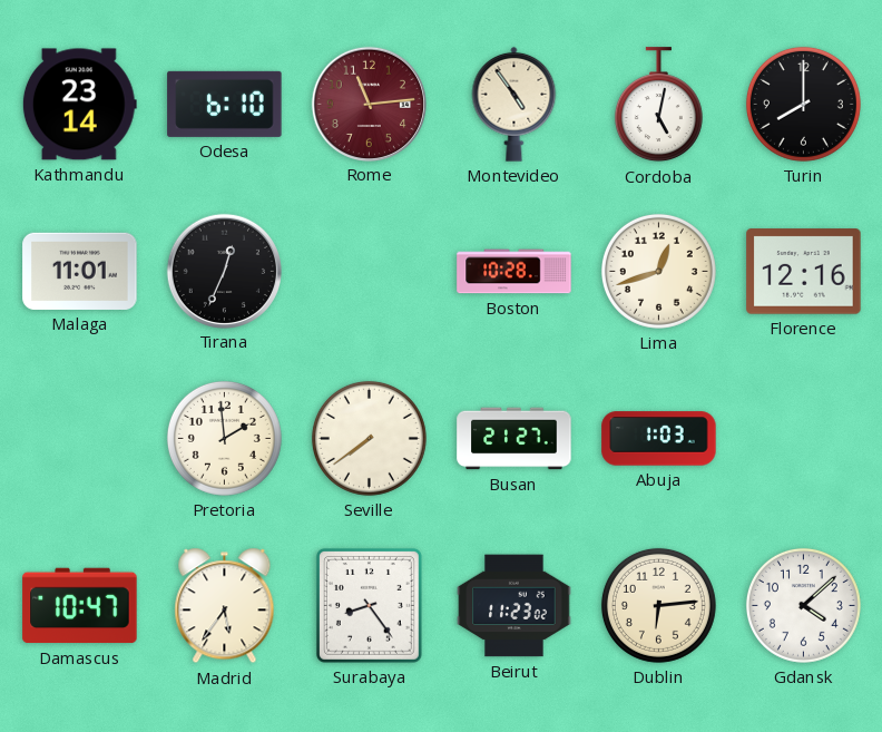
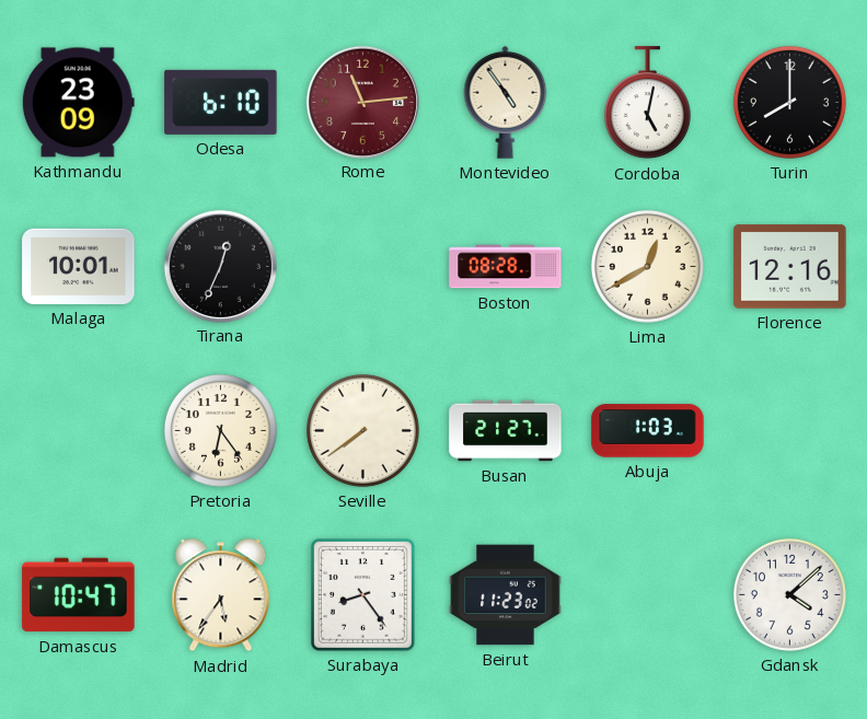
Kathmandu: 23:14 -> 23:09 (78, 103)
Malaga: 11:01 -> 10:01 (79, 266)
Boston: 10:28 -> 08:28 (506, 267)
Lima: 12:42 -> 12:40 (647, 266)
Pretoria: 1:59 -> 6:24 (220, 430)
Dublin: 6:14 -> none (658, 605)
